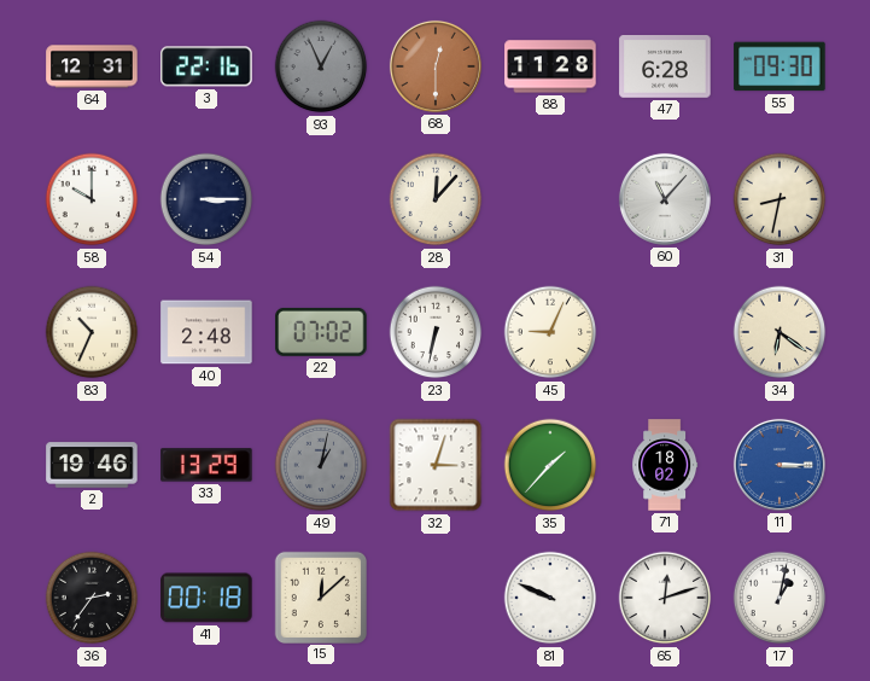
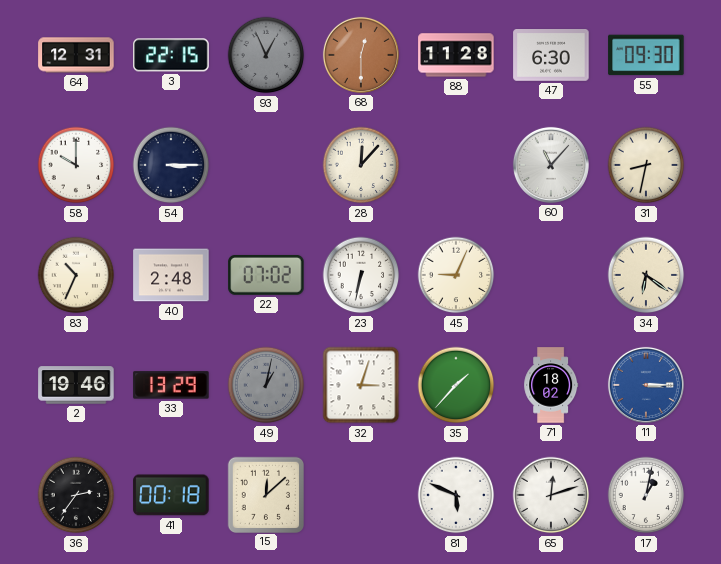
3: 22:16 -> 22:15 (171, 55)
47: 6:28 -> 6:30 (551, 56)
81: 9:49 -> 5:49 (456, 495)
